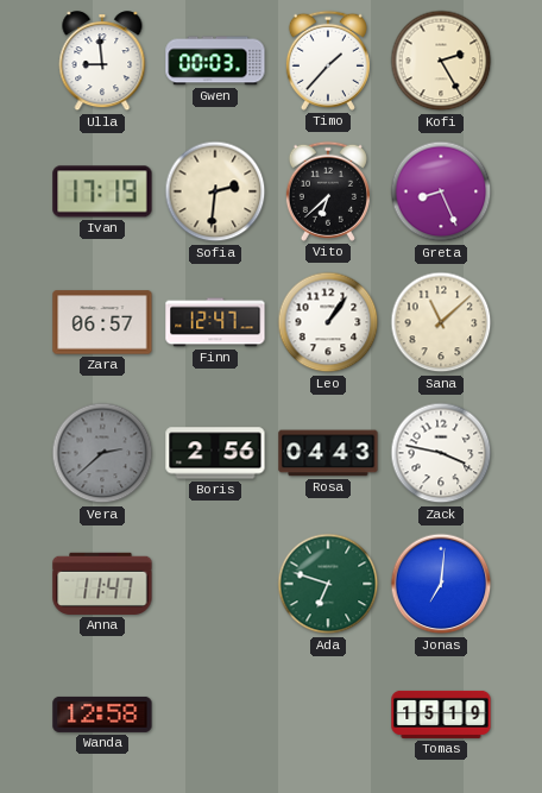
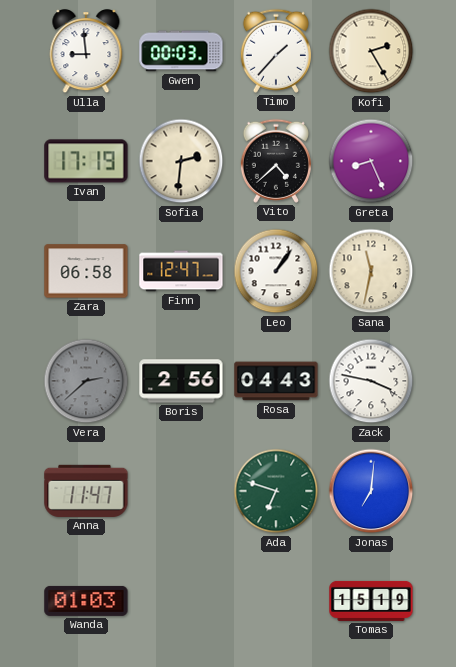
Vito: 6:38 -> 4:38 (276, 161)
Zara: 06:57 -> 06:58 (86, 271)
Sana: 11:08 -> 11:32 (371, 271)
Wanda: 12:58 -> 01:03 (86, 601)
